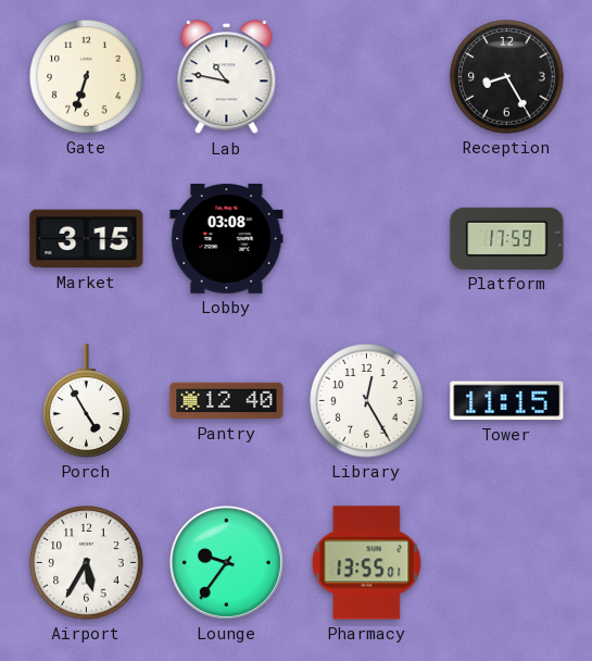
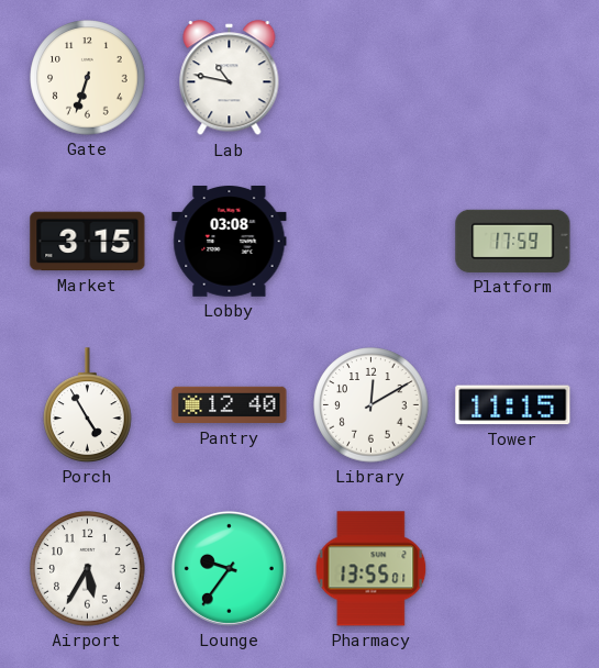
Reception: 8:25 -> none (507, 77)
Library: 12:25 -> 12:10 (371, 405)
